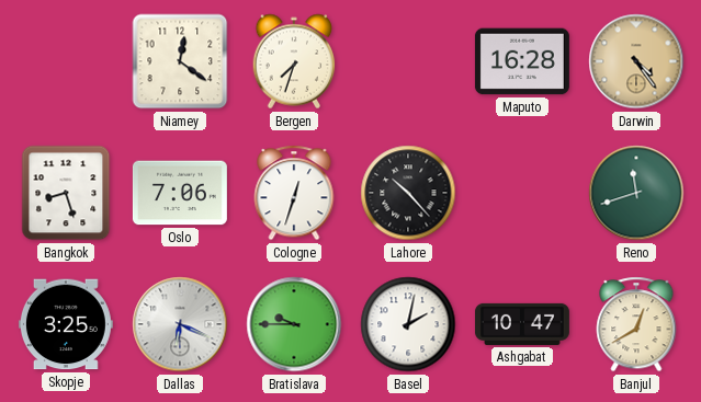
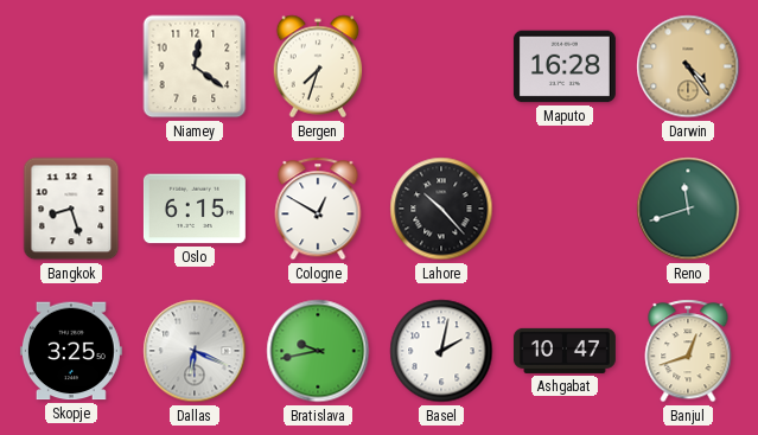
Oslo: 7:06 -> 6:15 (195, 209)
Cologne: 12:33 -> 12:50 (318, 209)
Bratislava: 9:45 -> 9:43 (318, 351)
Banjul: 12:40 -> 12:42 (688, 351)
